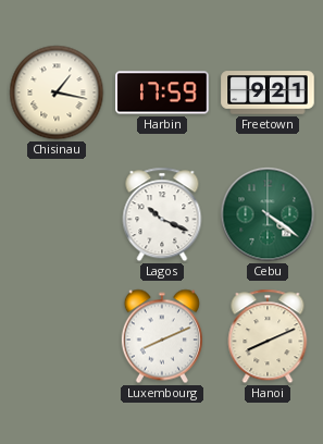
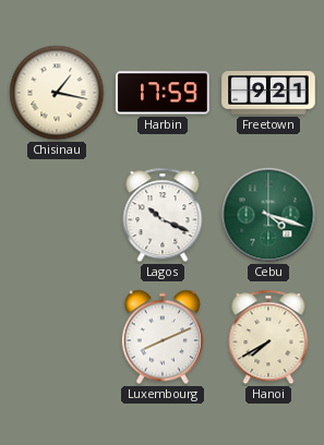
Cebu: 4:21 -> 4:18 (268, 215)
Hanoi: 8:11 -> 7:40 (268, 337)
